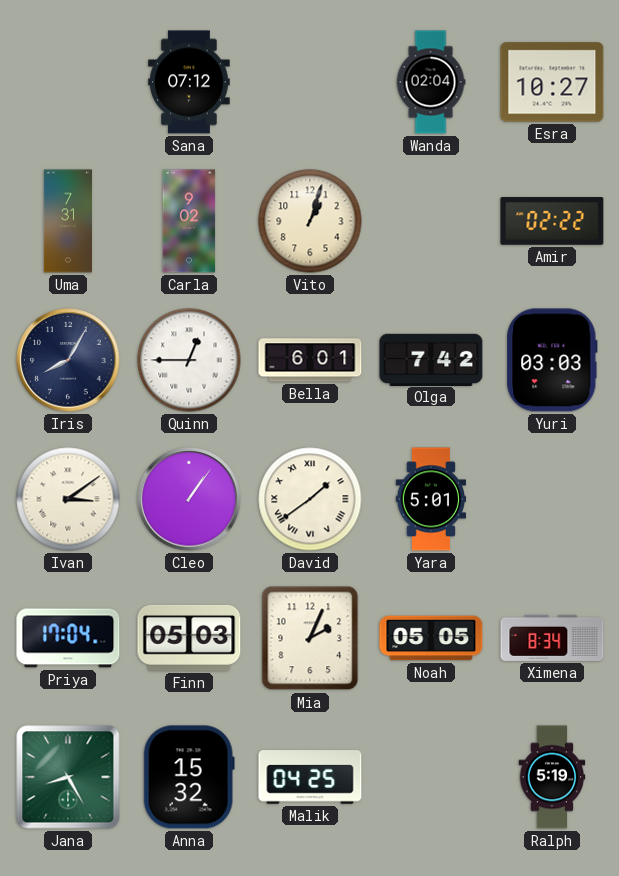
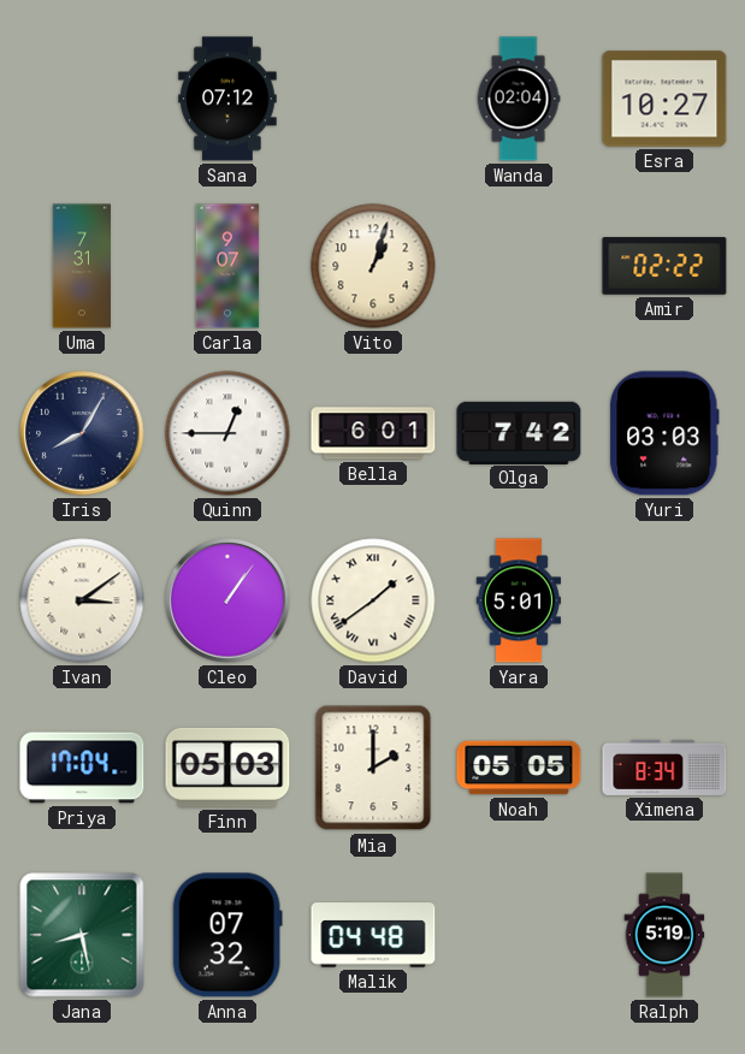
Carla: 9:02 -> 9:07 (227, 266)
Mia: 2:04 -> 2:00 (373, 768)
Jana: 8:25 -> 8:28 (82, 935)
Anna: 15:32 -> 07:32 (227, 935)
Malik: 04:25 -> 04:48 (373, 935)
